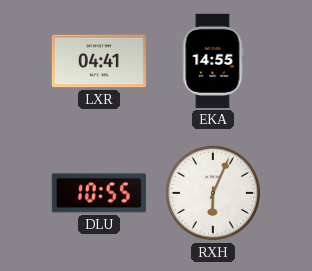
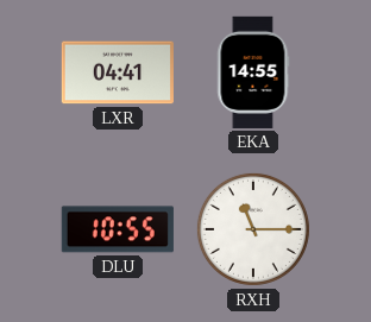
RXH: 6:04 -> 11:15 (253, 229)
